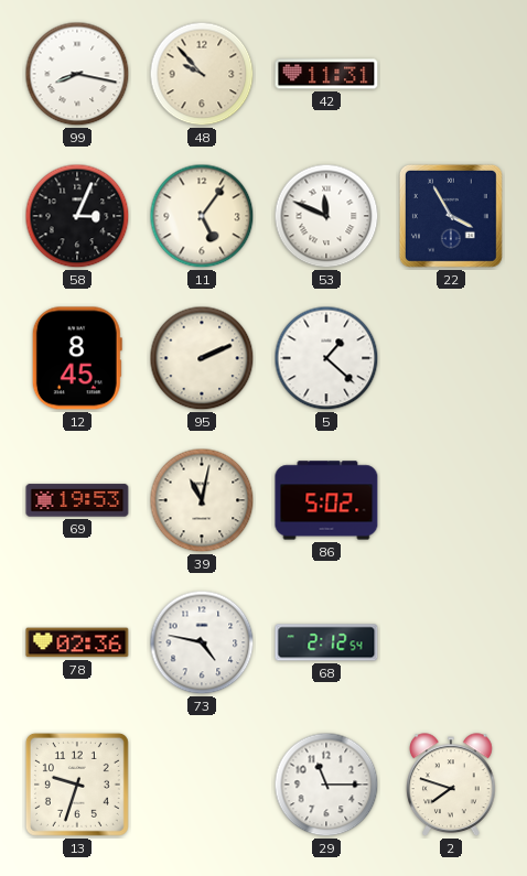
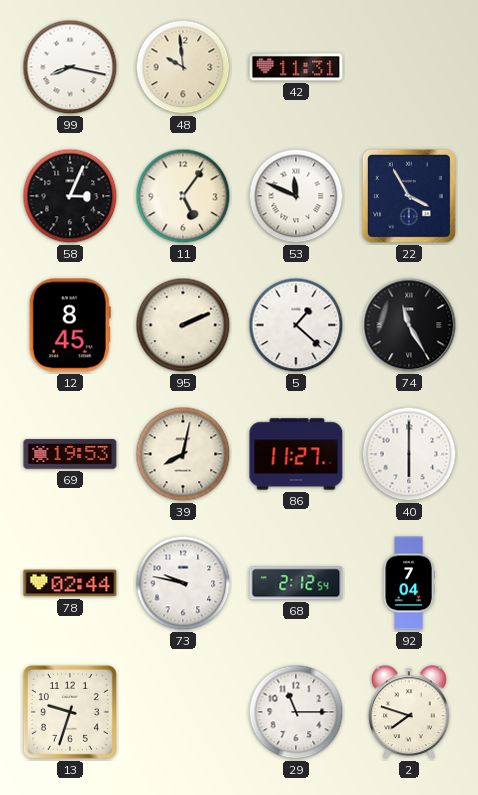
48: 9:53 -> 9:59 (183, 67)
74: none -> 11:25 (409, 325)
39: 11:02 -> 8:02 (183, 454)
86: 5:02 -> 11:27 (296, 454)
40: none -> 6:00 (409, 454)
78: 02:36 -> 02:44 (70, 583)
73: 4:47 -> 9:47 (183, 583)
92: none -> 7:04 (409, 583)
